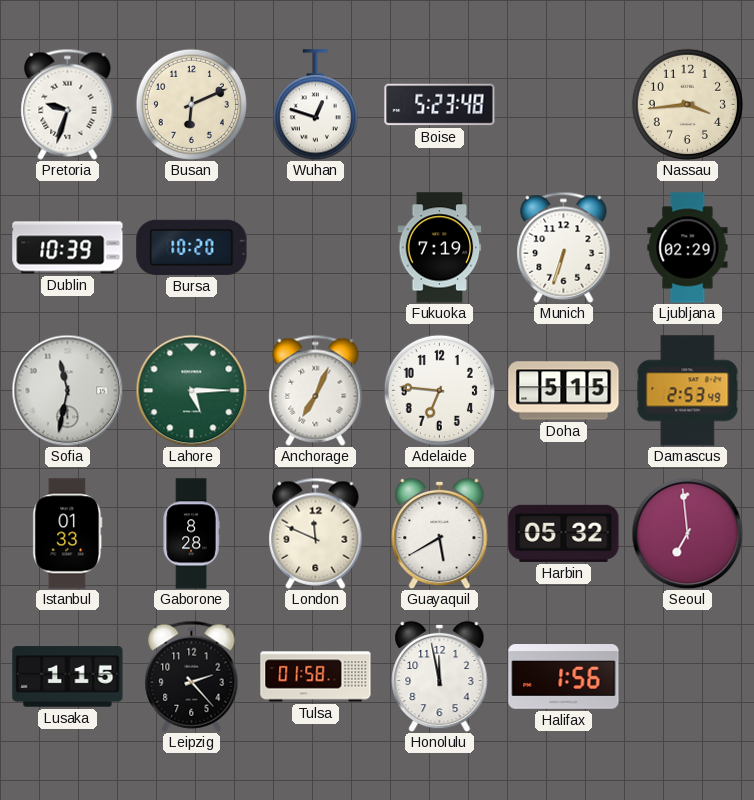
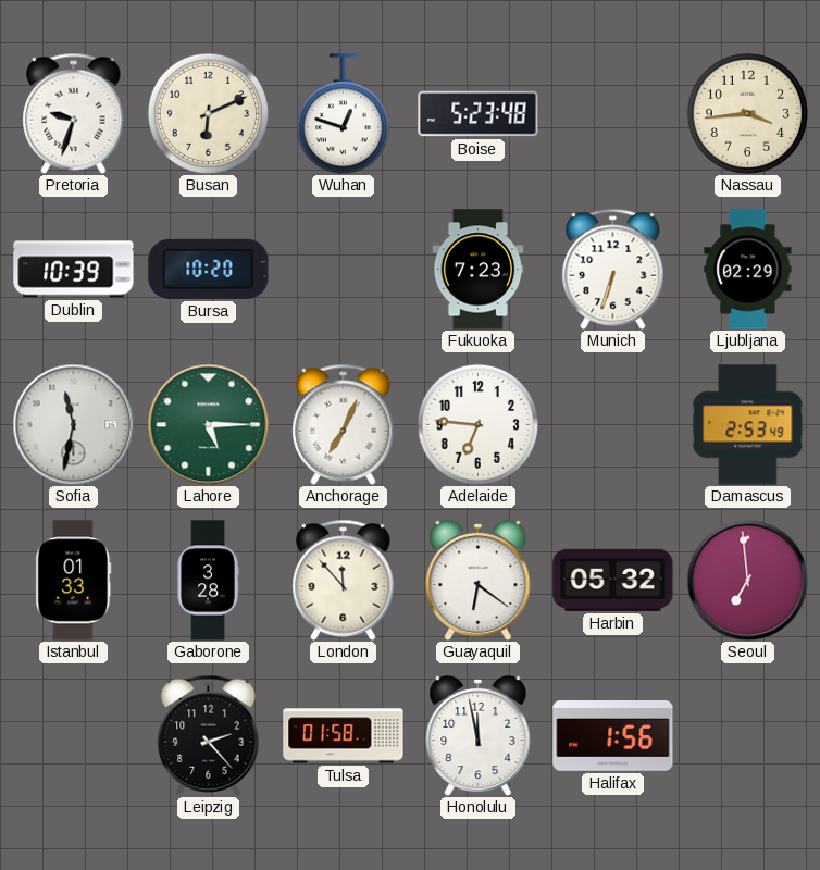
Fukuoka: 7:19 -> 7:23 (479, 270)
Doha: 5:15 -> none (564, 391)
Gaborone: 8:28 -> 3:28 (208, 581)
London: 11:49 -> 11:53 (344, 580)
Guayaquil: 5:40 -> 6:21 (479, 580)
Lusaka: 1:15 -> none (68, 677)
